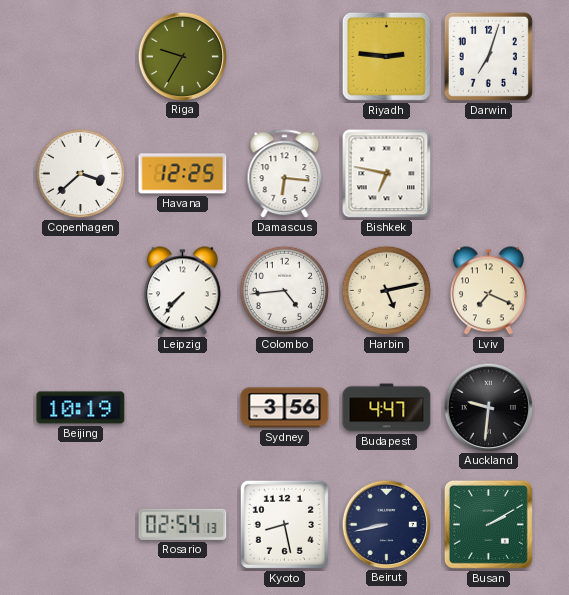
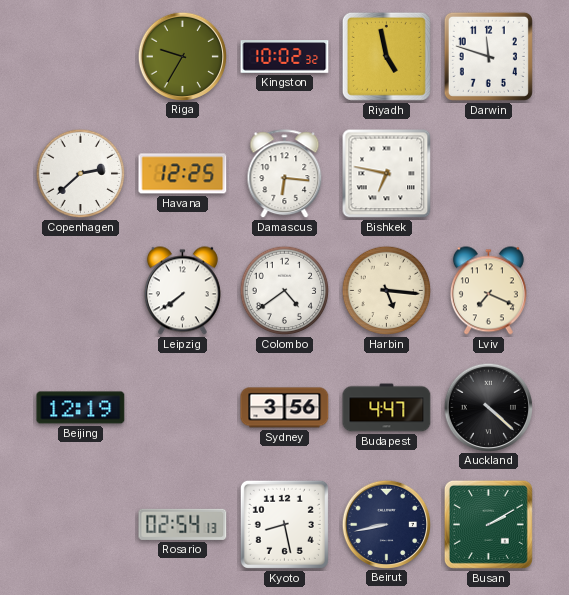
Kingston: none -> 10:02 (285, 57)
Riyadh: 2:46 -> 4:58 (386, 56)
Darwin: 7:03 -> 11:48 (488, 56)
Copenhagen: 3:38 -> 2:38 (81, 174)
Leipzig: 7:37 -> 7:39 (182, 291)
Colombo: 4:44 -> 4:39 (285, 291)
Harbin: 5:13 -> 5:16 (387, 291)
Beijing: 10:19 -> 12:19 (81, 408)
Auckland: 9:31 -> 4:22 (488, 407)
